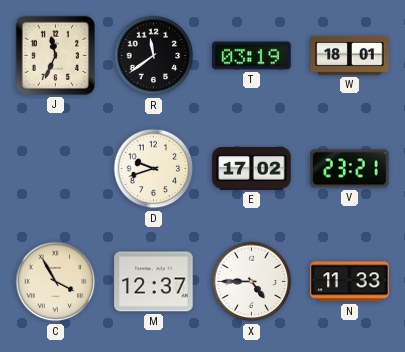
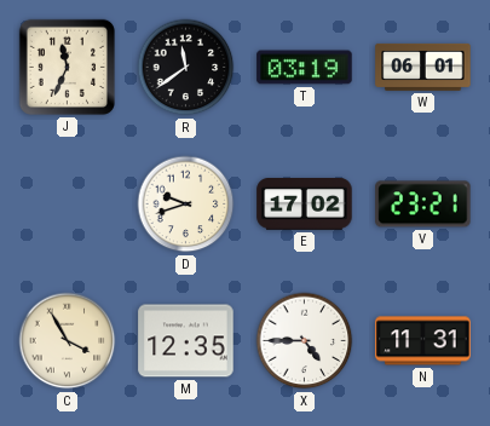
W: 18:01 -> 06:01 (423, 67)
M: 12:37 -> 12:35 (186, 341)
N: 11:33 -> 11:31 (423, 341)
